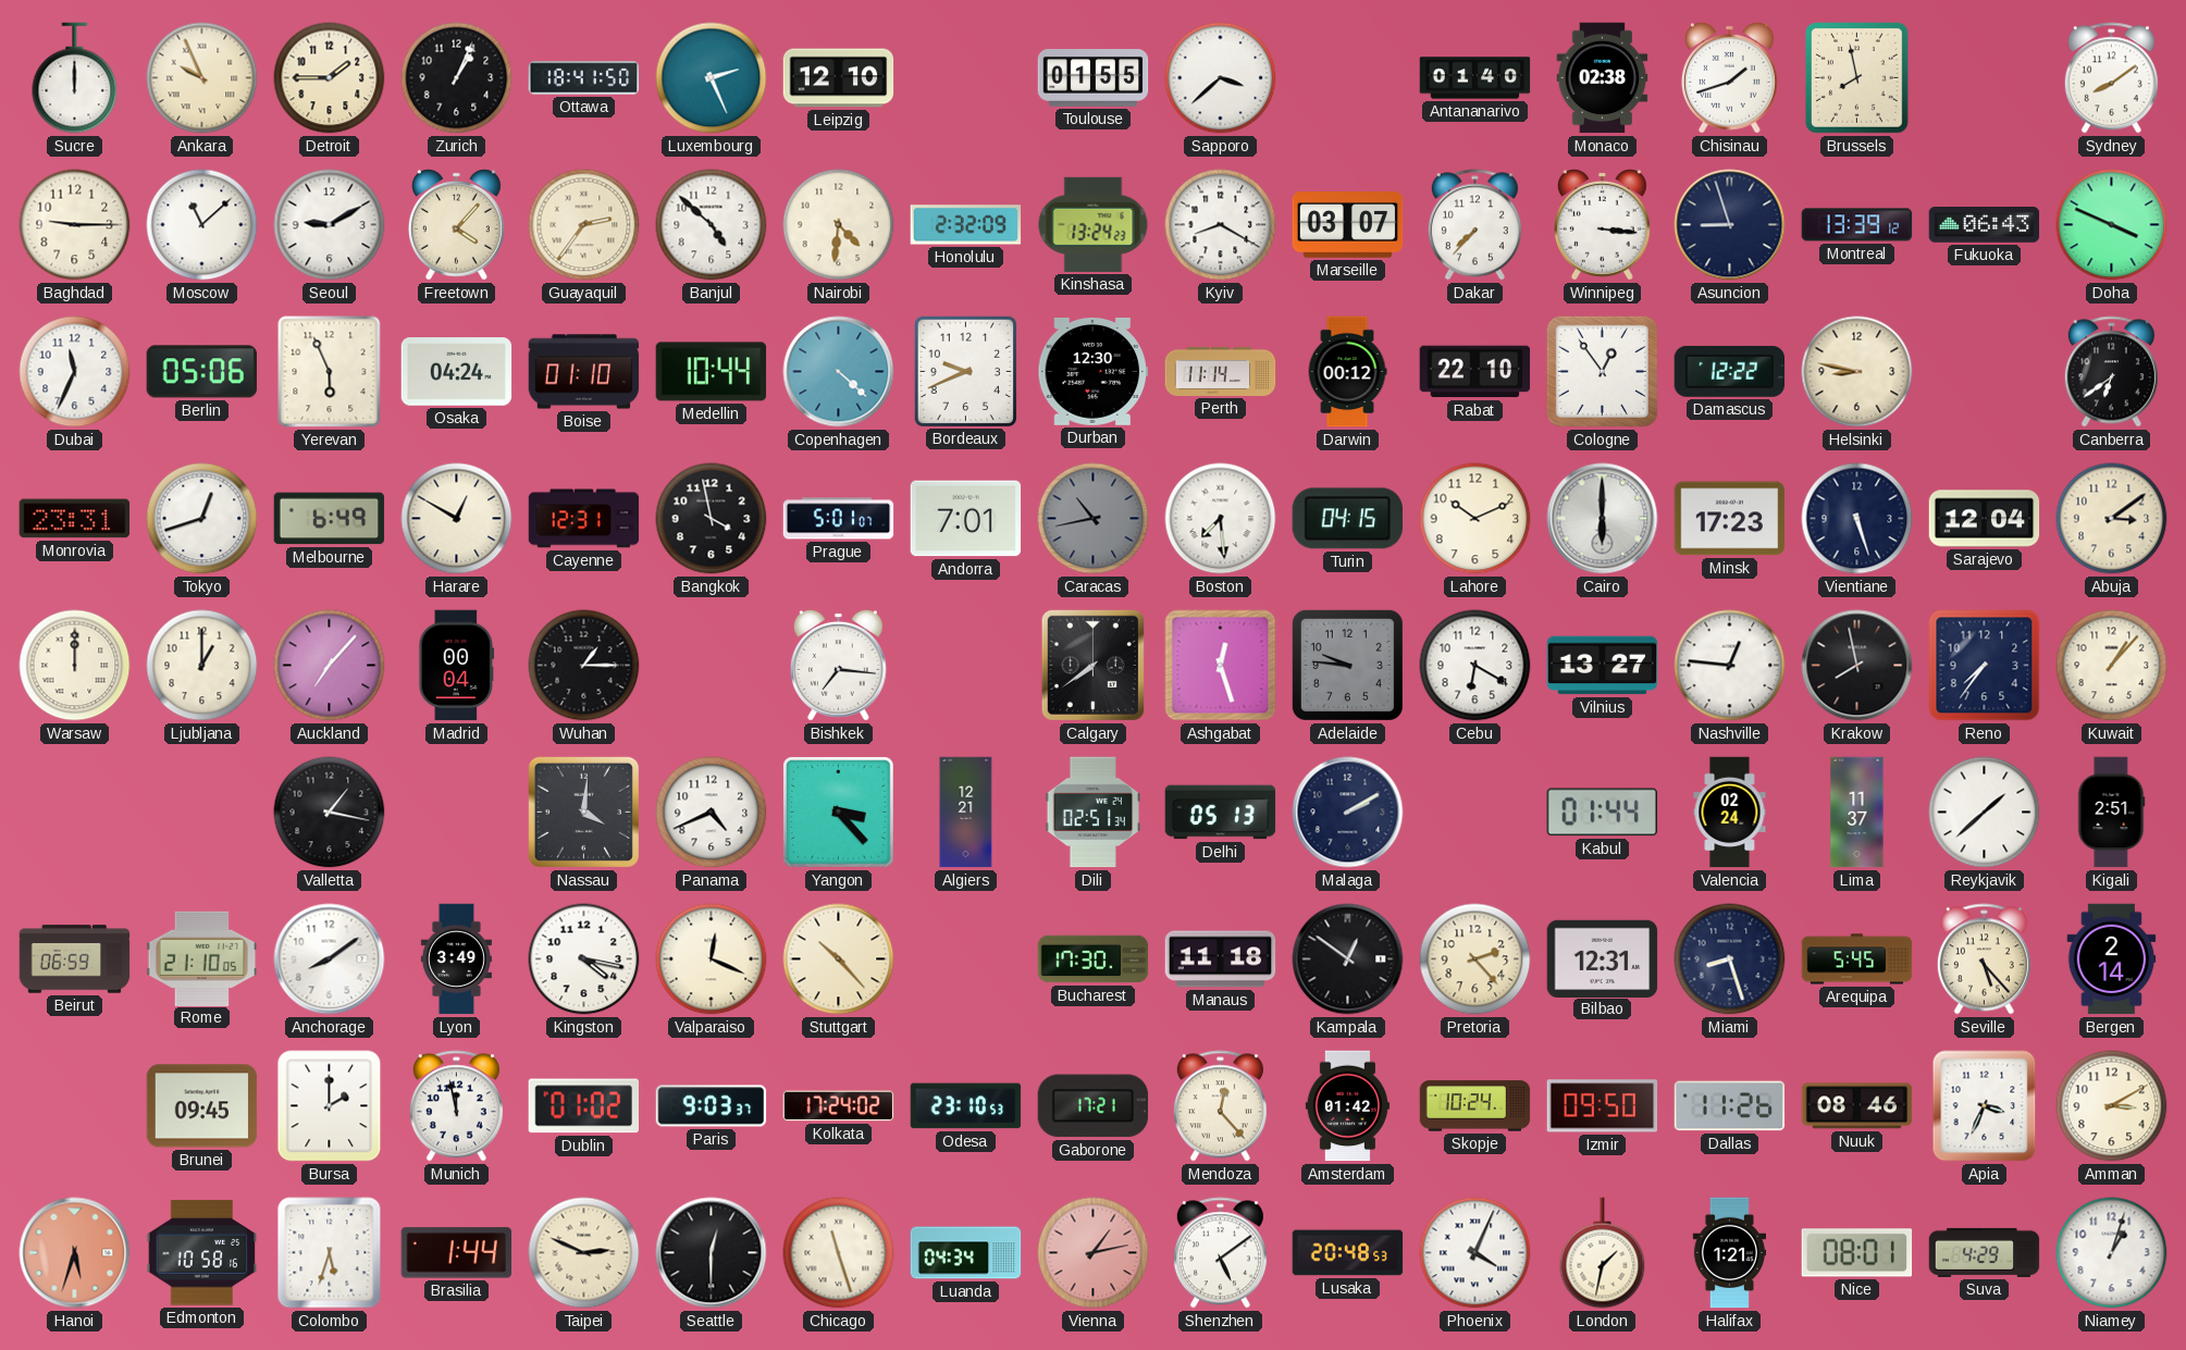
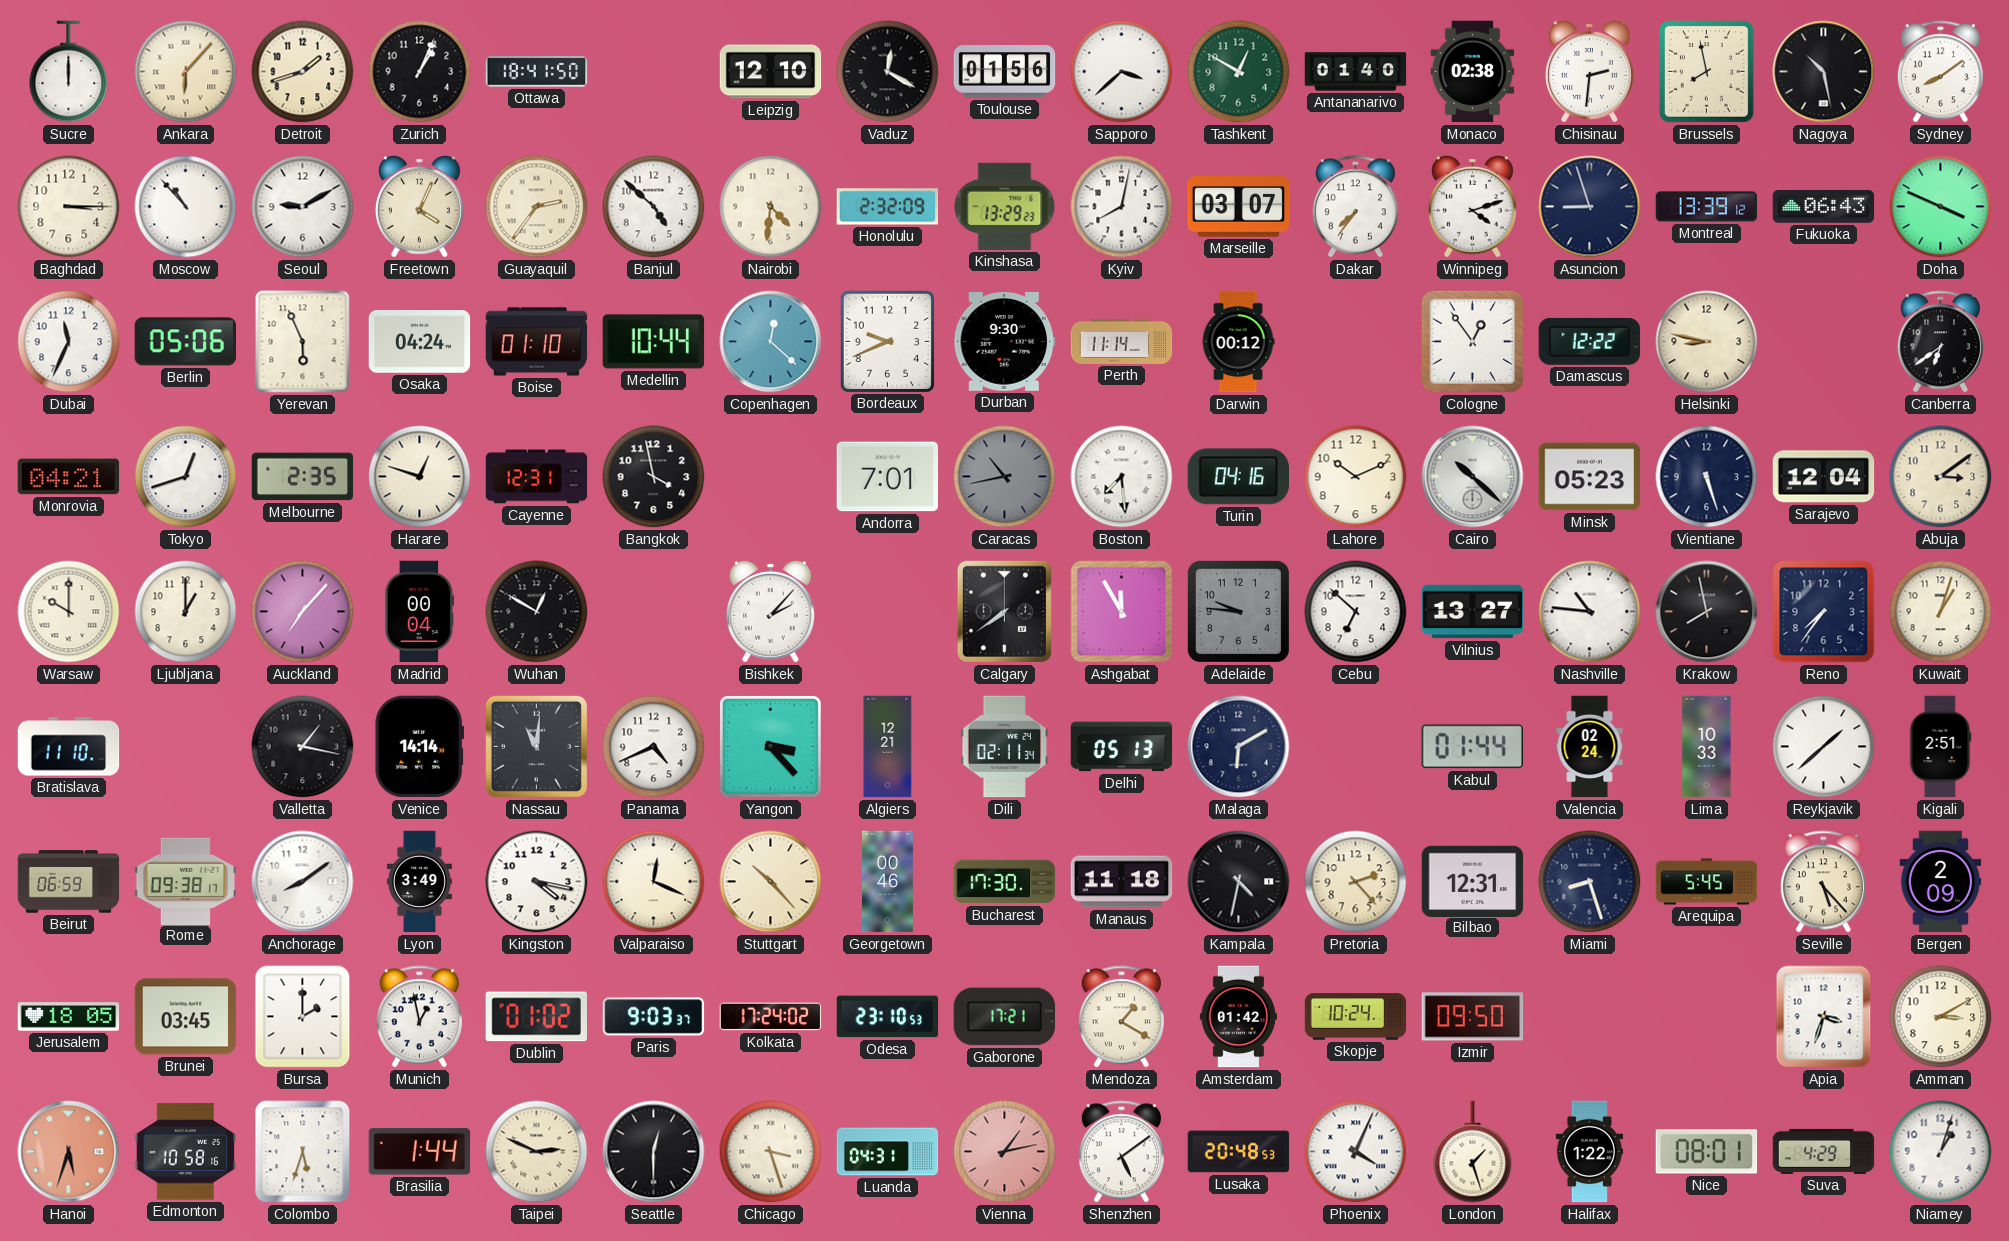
Ankara: 9:56 -> 6:07 (186, 72)
Detroit: 1:45 -> 1:42 (303, 72)
Luxembourg: 2:26 -> none (712, 78)
Vaduz: none -> 12:20 (888, 72)
Toulouse: 01:55 -> 01:56 (1005, 72)
Tashkent: none -> 12:50 (1239, 72)
Chisinau: 1:42 -> 2:31 (1589, 71)
Nagoya: none -> 10:28 (1824, 72)
Baghdad: 9:15 -> 3:15 (69, 207)
Moscow: 11:08 -> 10:53 (186, 207)
Freetown: 4:07 -> 4:04 (419, 206)
Kinshasa: 13:24 -> 13:29 (1005, 206)
Kyiv: 8:20 -> 8:02 (1122, 207)
Dakar: 7:37 -> 7:36 (1355, 207)
Winnipeg: 3:16 -> 4:12 (1472, 206)
Copenhagen: 4:22 -> 12:22 (771, 342)
Durban: 12:30 -> 9:30 (1005, 341)
Rabat: 22:10 -> none (1475, 372)
Monrovia: 23:31 -> 04:21 (69, 477)
Melbourne: 6:49 -> 2:35 (303, 477)
Harare: 12:50 -> 12:48 (420, 477)
Prague: 5:01 -> none (839, 519)
Turin: 04:15 -> 04:16 (1238, 477)
Cairo: 6:00 -> 10:22 (1473, 477)
Minsk: 17:23 -> 05:23 (1590, 477)
Warsaw: 12:00 -> 10:00 (69, 612)
Wuhan: 1:15 -> 12:50 (537, 612)
Bishkek: 7:16 -> 2:07 (770, 611)
Ashgabat: 12:27 -> 11:55 (1122, 612)
Cebu: 6:20 -> 6:52 (1356, 612)
Nashville: 12:46 -> 10:46 (1590, 612)
Kuwait: 1:07 -> 1:03 (1941, 612)
Bratislava: none -> 11:10 (69, 747)
Venice: none -> 14:14 (419, 747)
Nassau: 4:01 -> 11:01 (536, 746)
Dili: 02:51 -> 02:11 (1005, 747)
Malaga: 2:10 -> 6:10 (1239, 747)
Lima: 11:37 -> 10:33 (1707, 747)
Rome: 21:10 -> 09:38 (186, 881)
Georgetown: none -> 00:46 (887, 882)
Kampala: 12:51 -> 4:32 (1239, 882)
Bergen: 2:14 -> 2:09 (1941, 882)
Jerusalem: none -> 18:05 (69, 1017)
Brunei: 09:45 -> 03:45 (186, 1017)
Munich: 11:58 -> 12:58 (419, 1017)
Mendoza: 12:23 -> 1:20 (1121, 1017)
Dallas: 11:26 -> none (1730, 1106)
Nuuk: 08:46 -> none (1857, 1106)
Apia: 3:34 -> 3:33 (1824, 1017)
Chicago: 11:27 -> 3:27 (771, 1152)
Luanda: 04:34 -> 04:31 (888, 1152)
London: 1:32 -> 1:27 (1473, 1152)
Halifax: 1:21 -> 1:22 (1589, 1152)
